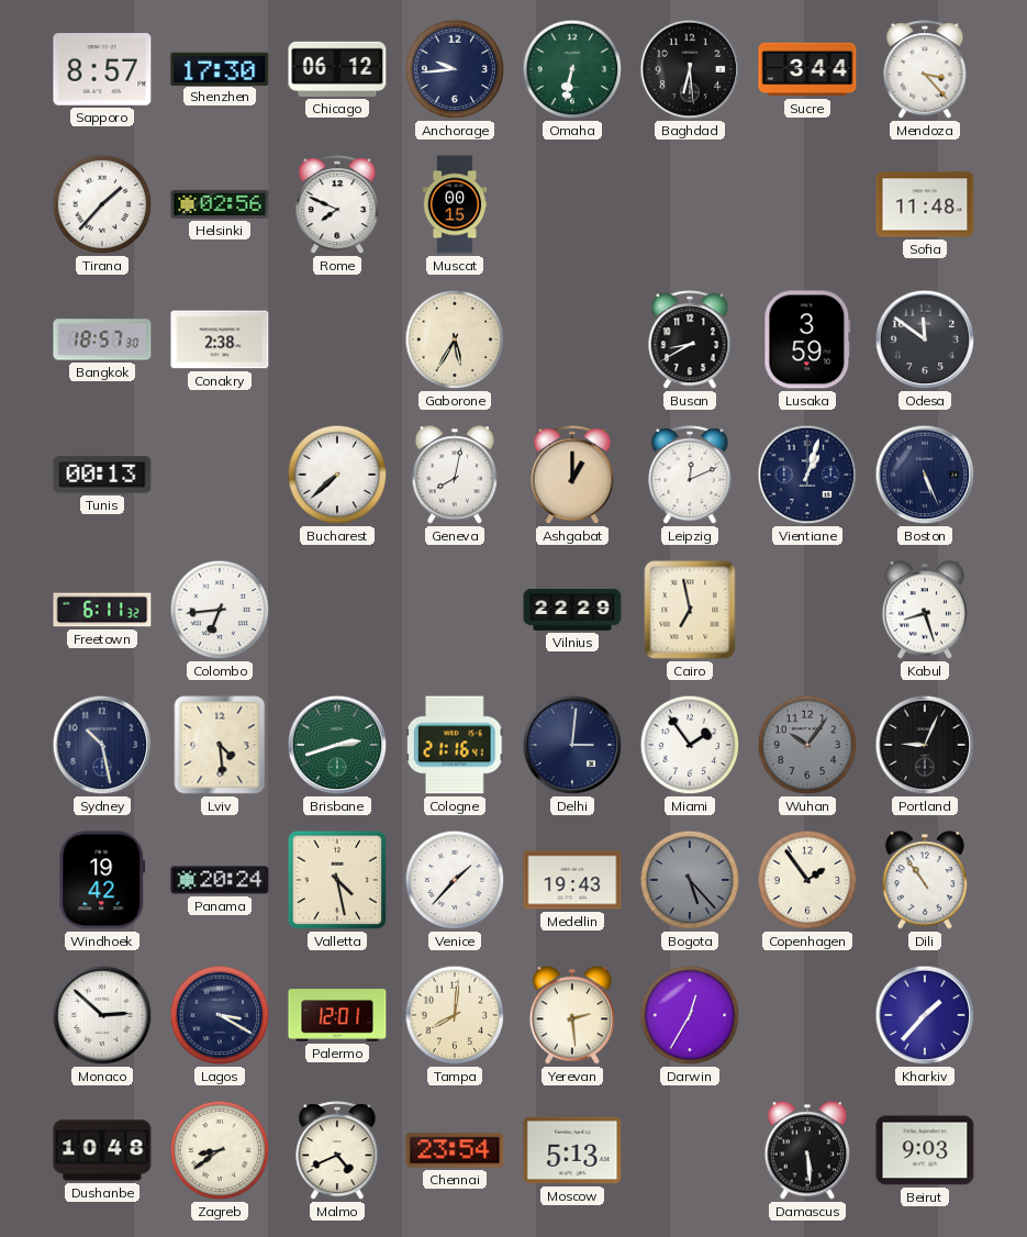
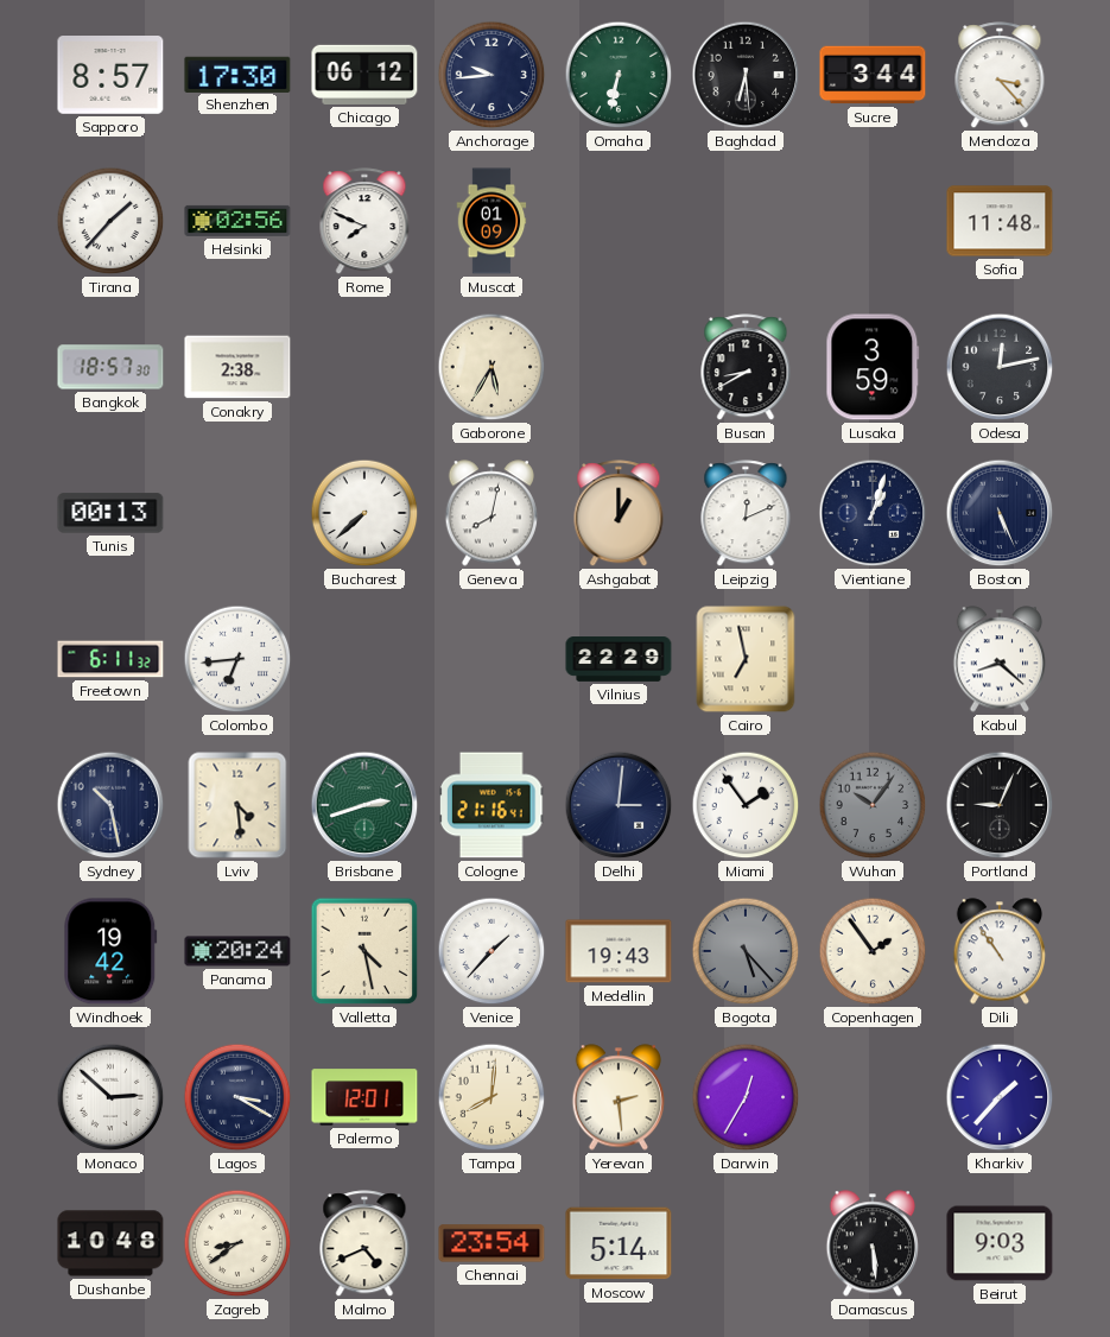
Muscat: 00:15 -> 01:09 (491, 221)
Odesa: 11:51 -> 12:13 (1000, 367)
Kabul: 8:27 -> 8:22 (998, 659)
Moscow: 5:13 -> 5:14 (619, 1243)
